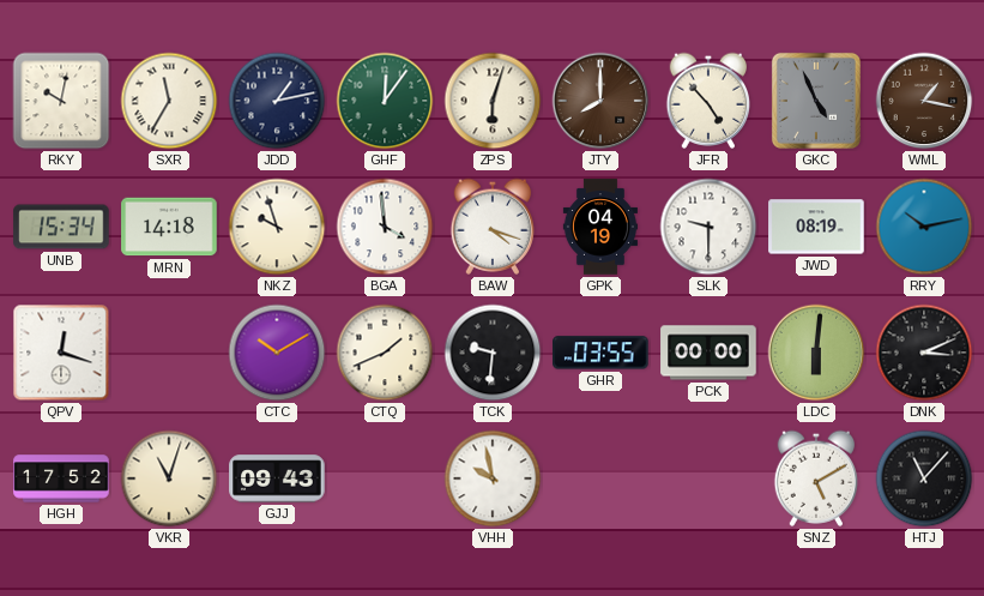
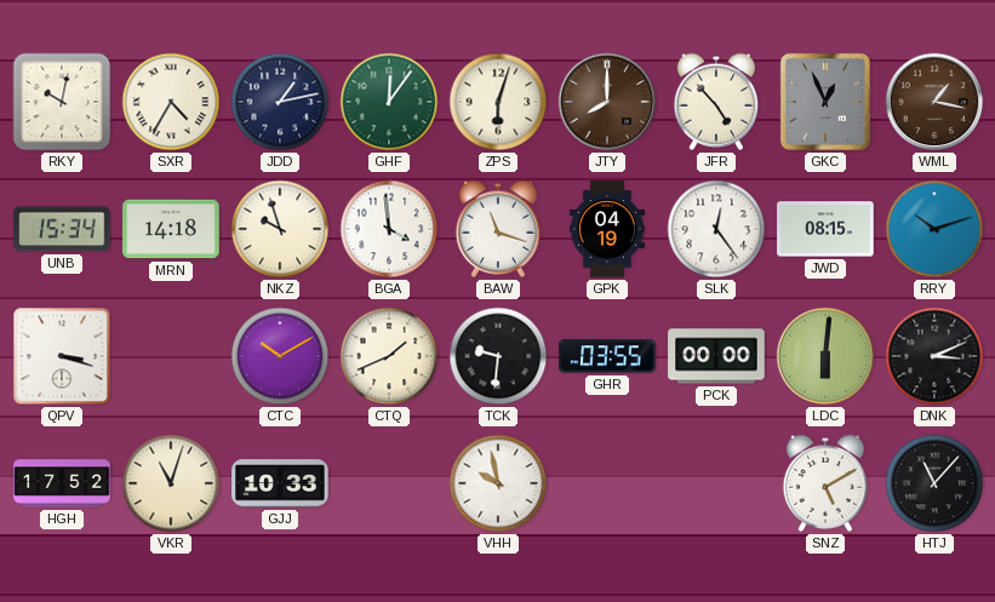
SXR: 11:35 -> 4:35 (171, 102)
GKC: 4:56 -> 12:56 (825, 102)
BAW: 4:18 -> 11:18 (497, 229)
SLK: 9:30 -> 12:24 (716, 229)
JWD: 08:19 -> 08:15 (825, 229)
RRY: 10:13 -> 10:12 (934, 229)
QPV: 12:18 -> 3:18 (62, 356)
GJJ: 09:43 -> 10:33 (280, 483)
